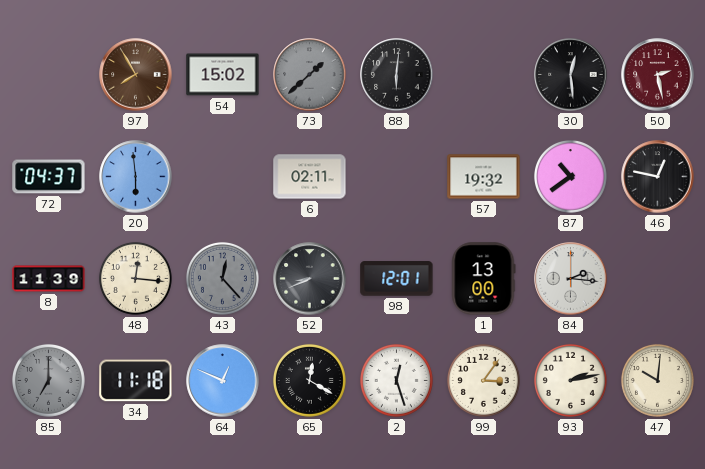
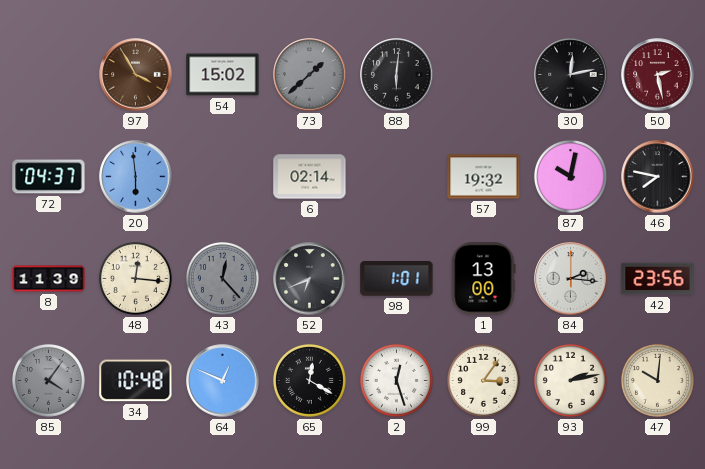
97: 7:55 -> 3:55 (136, 75)
30: 12:29 -> 12:13 (571, 75)
6: 02:11 -> 02:14 (310, 177)
87: 10:39 -> 10:02 (570, 176)
46: 12:47 -> 7:47 (658, 177)
52: 8:41 -> 6:41 (310, 279)
98: 12:01 -> 1:01 (397, 279)
42: none -> 23:56 (658, 279)
85: 7:00 -> 4:06 (48, 380)
34: 11:18 -> 10:48 (136, 381)
